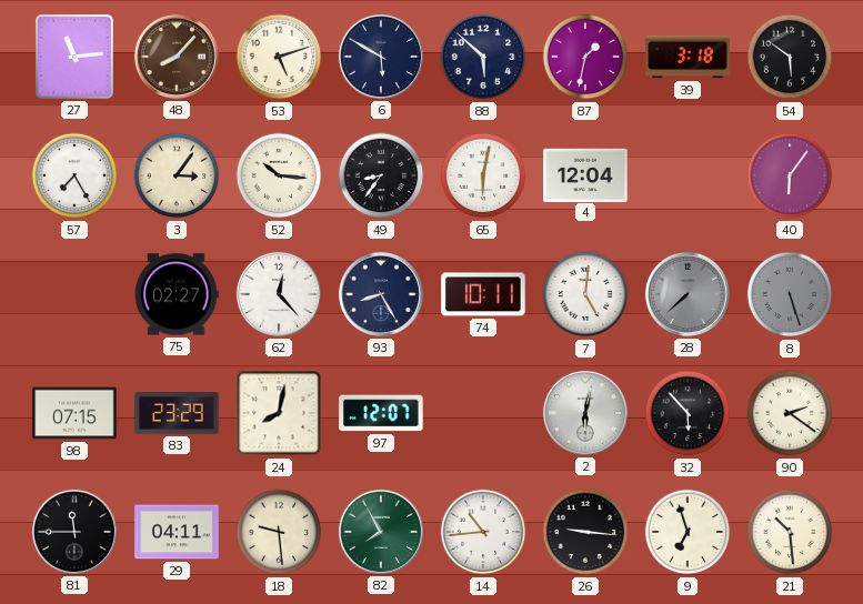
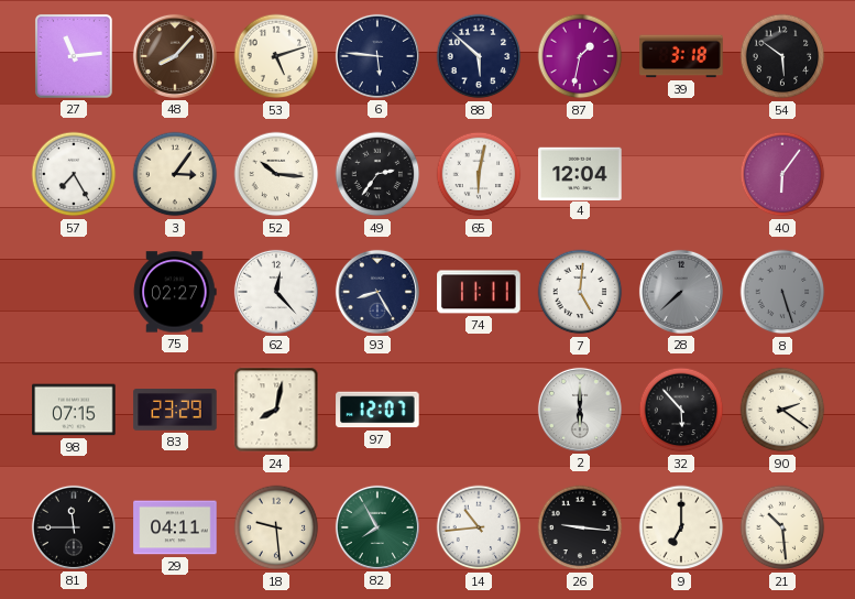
6: 5:50 -> 5:46 (377, 56)
49: 8:36 -> 2:36 (377, 174)
74: 10:11 -> 11:11 (479, 292)
2: 6:02 -> 6:00 (580, 410)
9: 6:57 -> 7:00 (681, 527)
